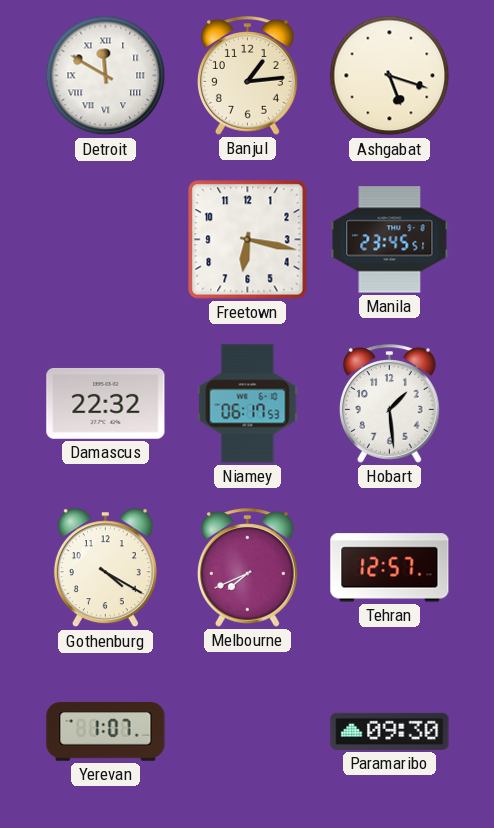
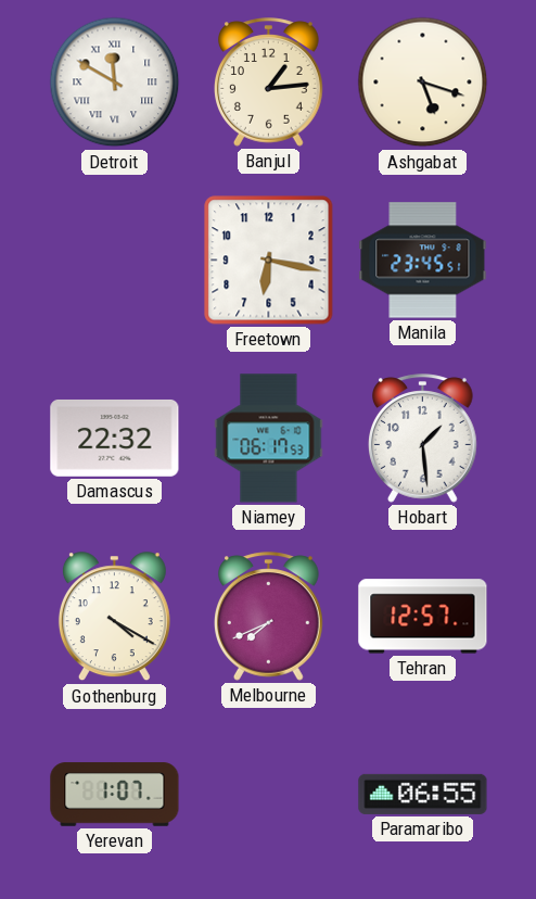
Paramaribo: 09:30 -> 06:55 (423, 794)
